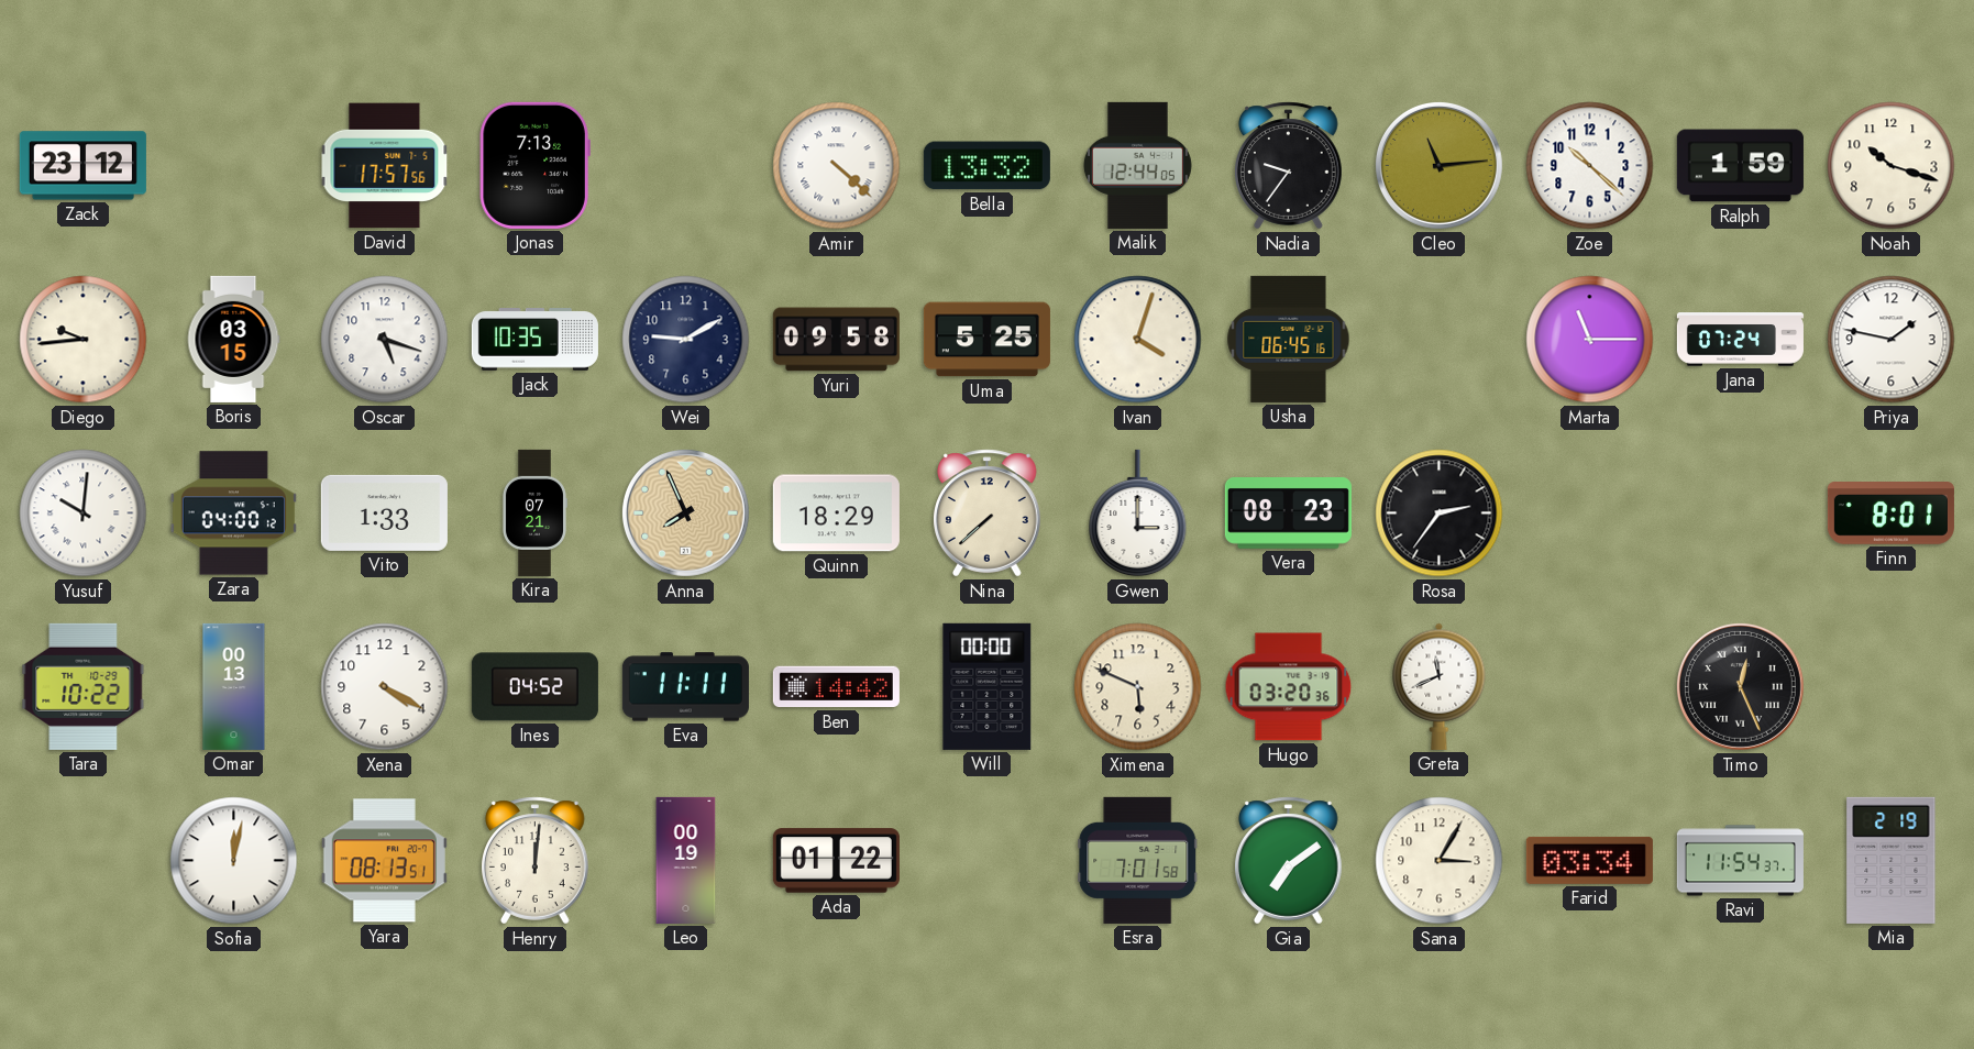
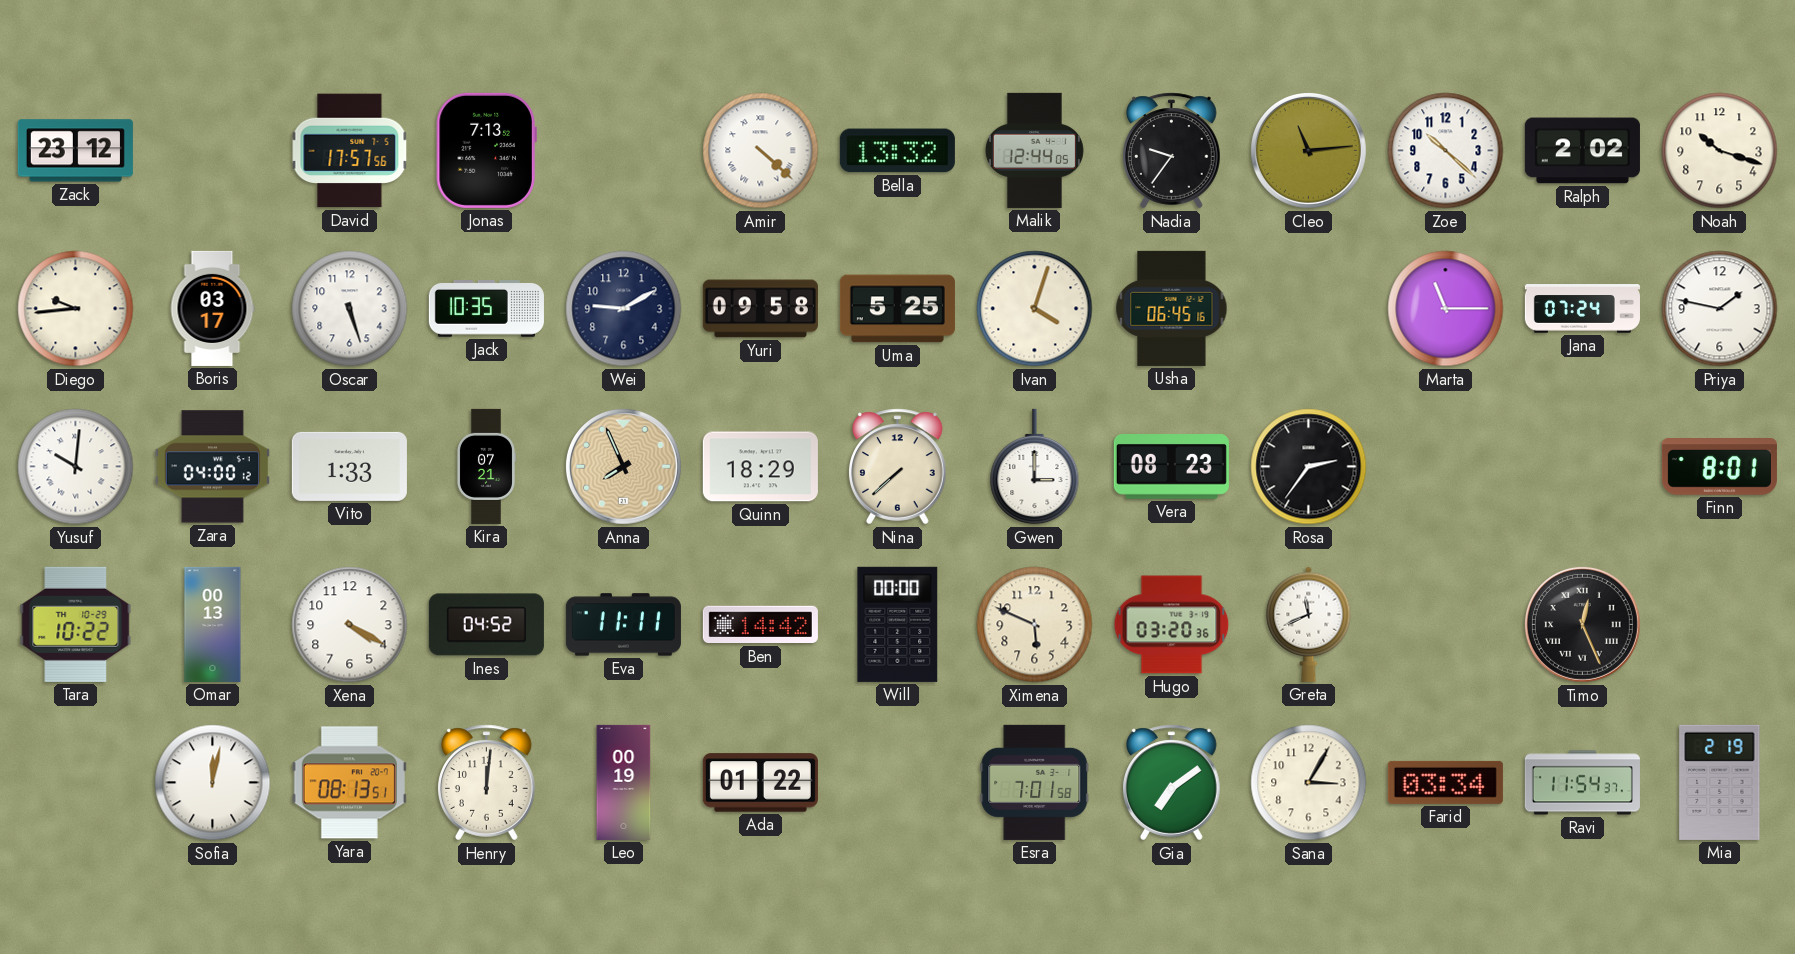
Ralph: 1:59 -> 2:02 (1582, 151)
Boris: 03:15 -> 03:17 (212, 308)
Oscar: 5:18 -> 5:27 (350, 309)
